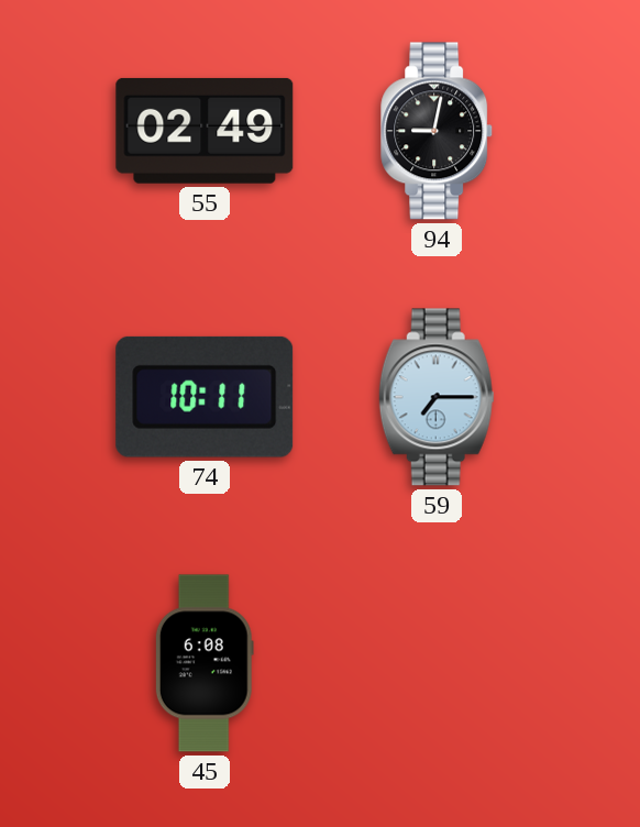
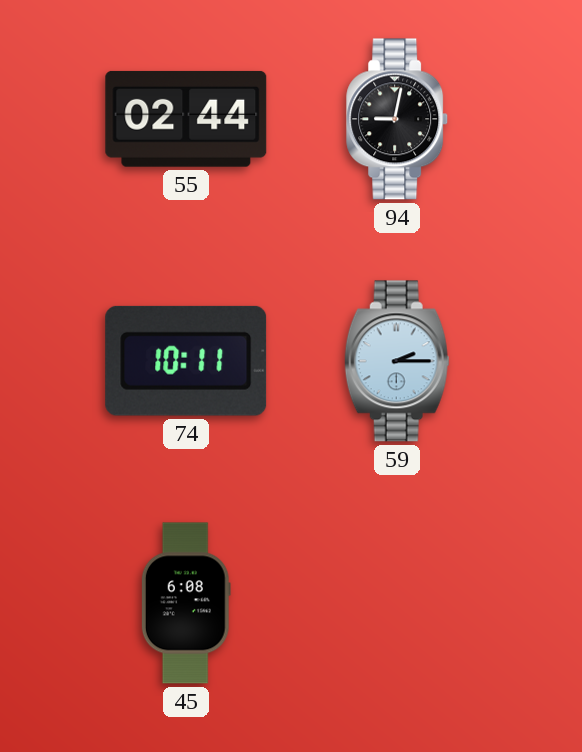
55: 02:49 -> 02:44 (186, 119)
59: 7:15 -> 2:15 (397, 361)
